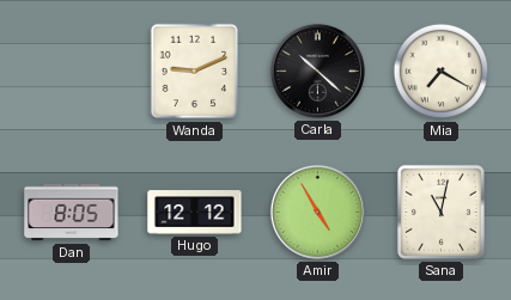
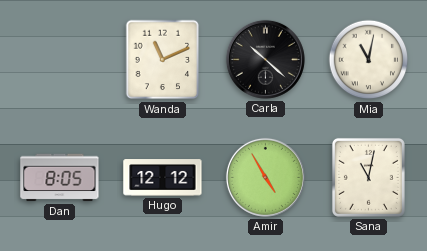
Wanda: 9:11 -> 11:11 (163, 60)
Mia: 7:20 -> 11:02 (369, 60)
